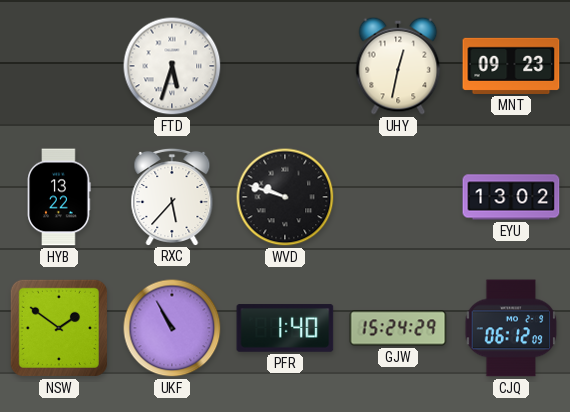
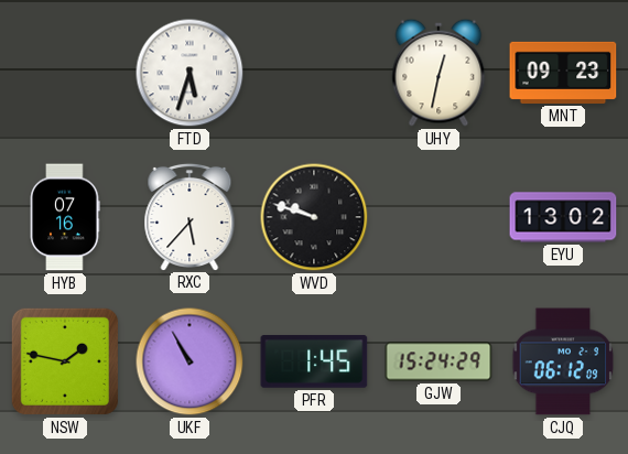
HYB: 13:22 -> 07:16 (65, 217)
NSW: 1:51 -> 1:47 (65, 361)
PFR: 1:40 -> 1:45 (314, 361)
